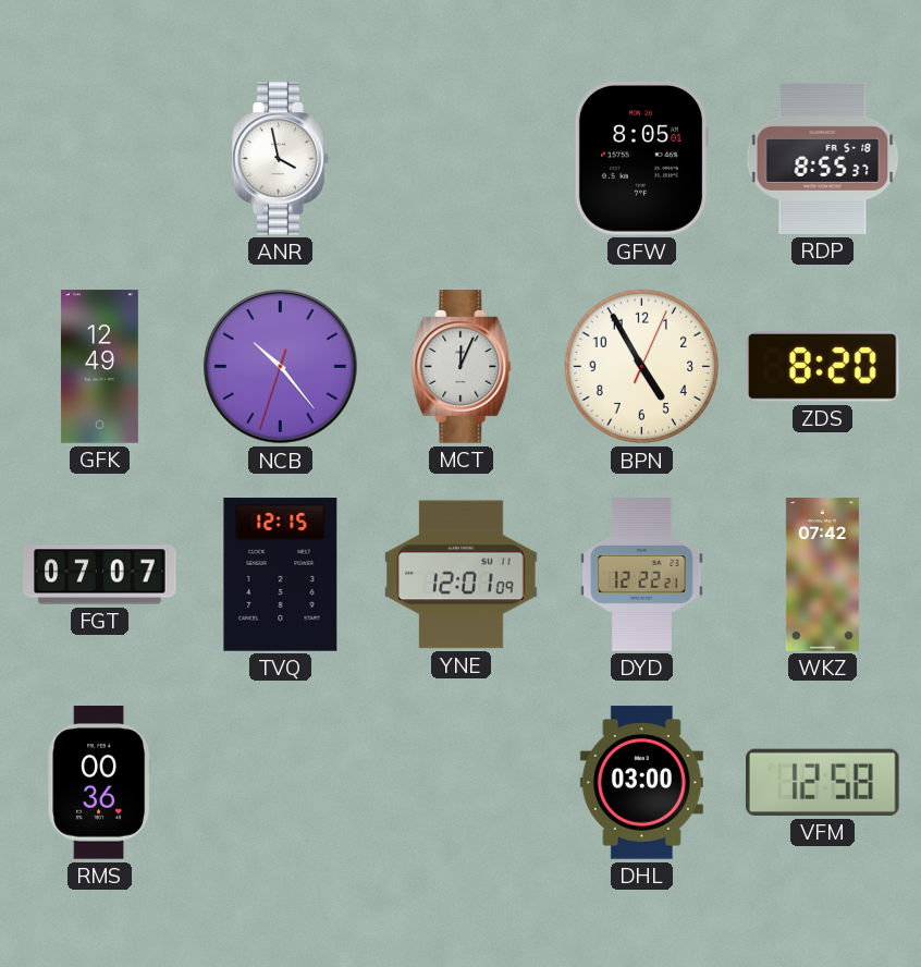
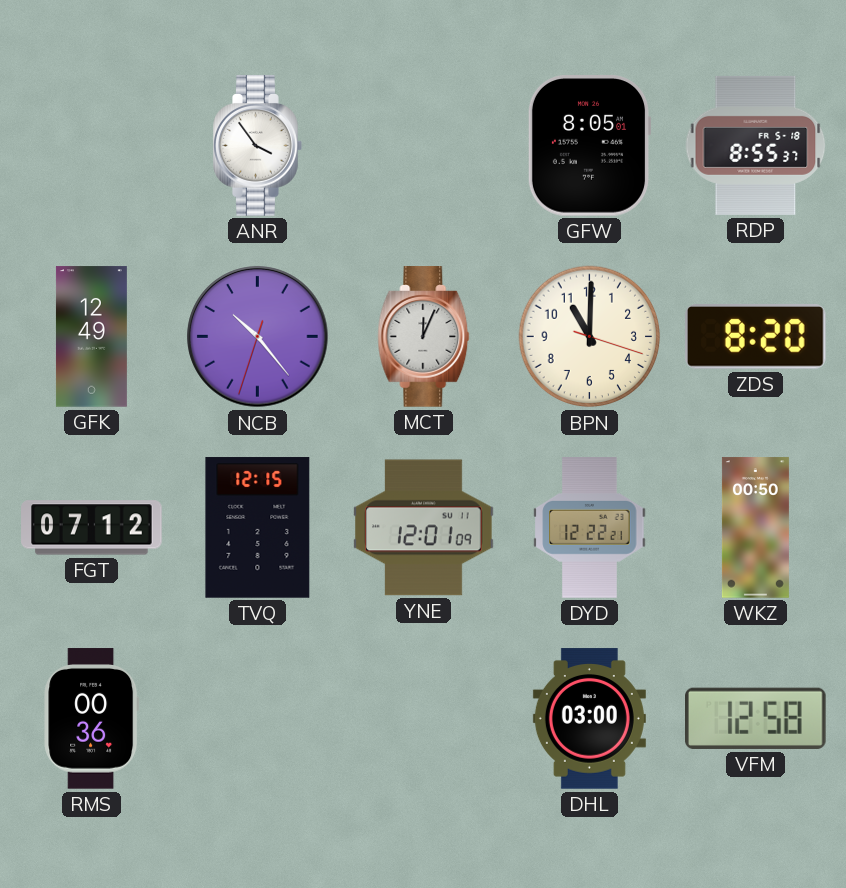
ANR: 3:58 -> 3:54 (258, 146)
BPN: 4:55 -> 11:00 (590, 337)
FGT: 07:07 -> 07:12 (92, 528)
WKZ: 07:42 -> 00:50 (755, 528)
